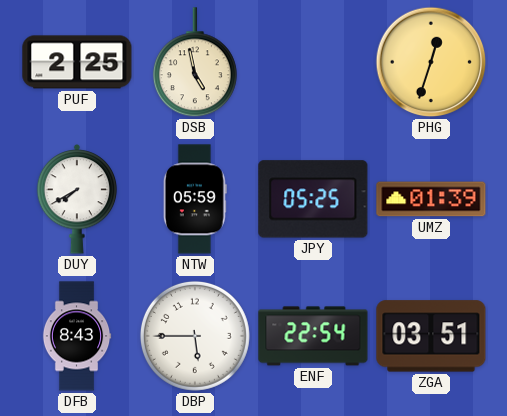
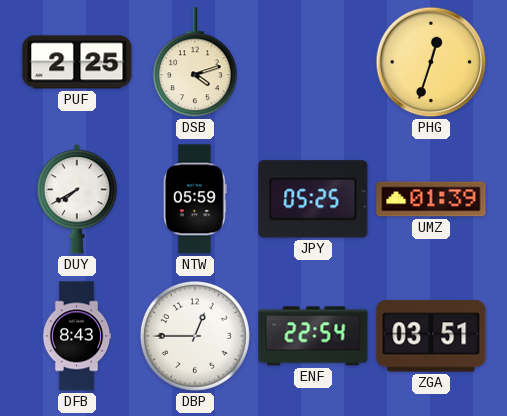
DSB: 4:58 -> 4:12 (195, 63)
DBP: 5:45 -> 12:45 (195, 336)
